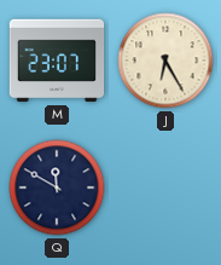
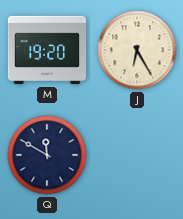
M: 23:07 -> 19:20 (47, 50)
